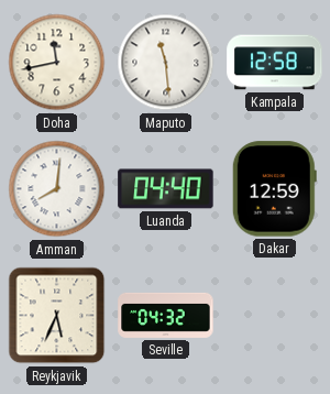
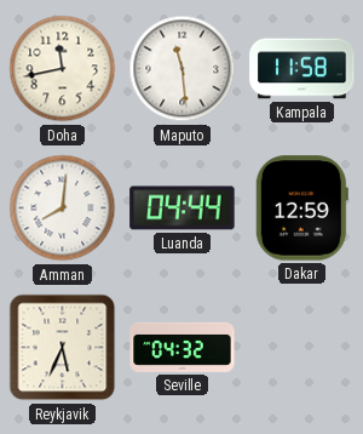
Kampala: 12:58 -> 11:58 (302, 69)
Luanda: 04:40 -> 04:44 (183, 209)
